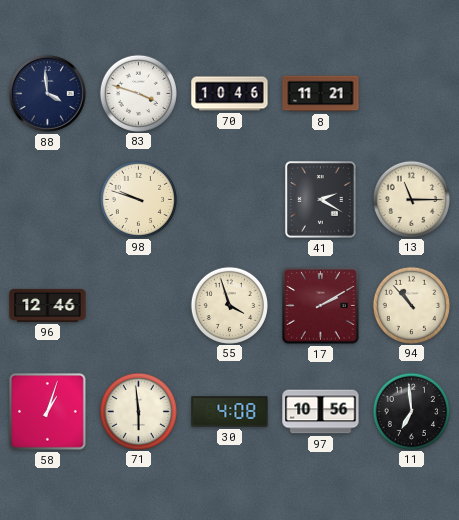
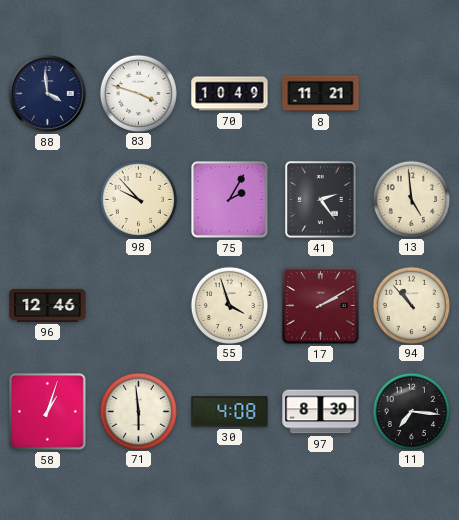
70: 10:46 -> 10:49 (230, 94)
98: 9:48 -> 9:53 (138, 199)
75: none -> 2:05 (230, 200)
41: 2:20 -> 2:24 (320, 200)
13: 11:15 -> 4:59 (411, 199)
97: 10:56 -> 8:39 (321, 412)
11: 6:59 -> 7:16 (411, 411)
